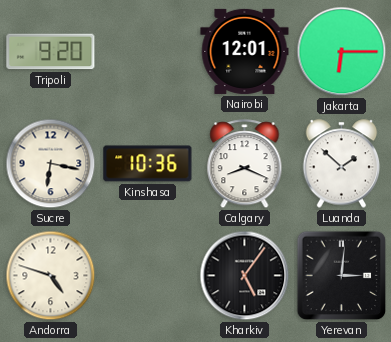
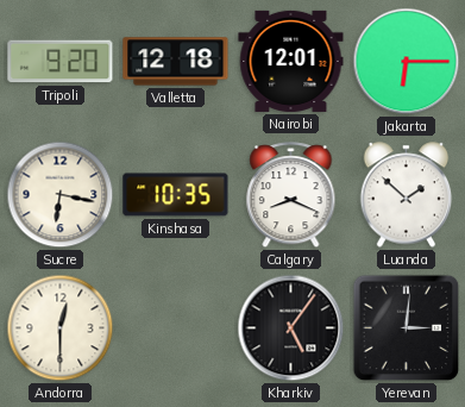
Valletta: none -> 12:18 (176, 62)
Kinshasa: 10:36 -> 10:35 (176, 195)
Andorra: 4:48 -> 12:30 (61, 328)
